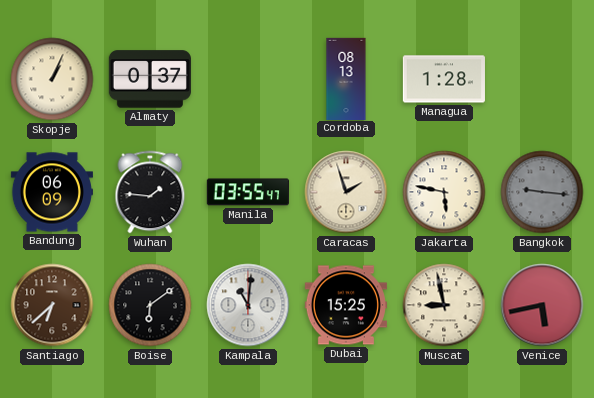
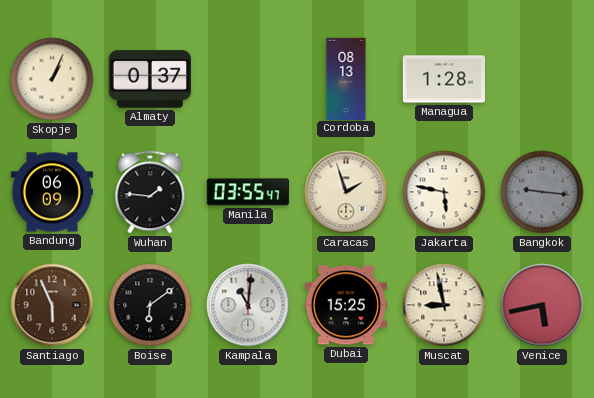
Santiago: 6:38 -> 5:56 (52, 305)
